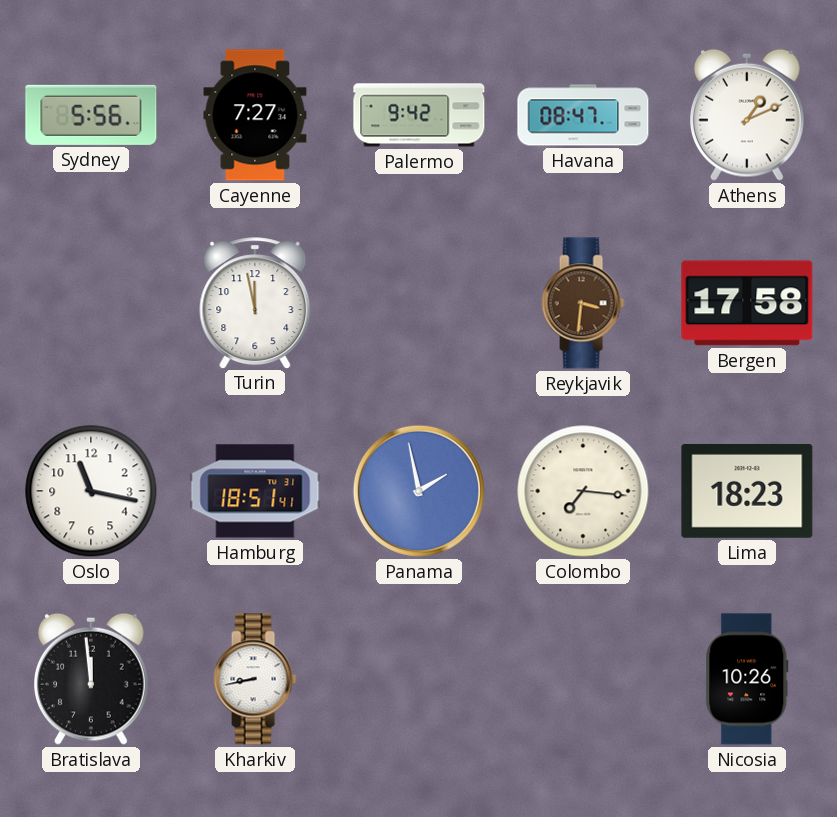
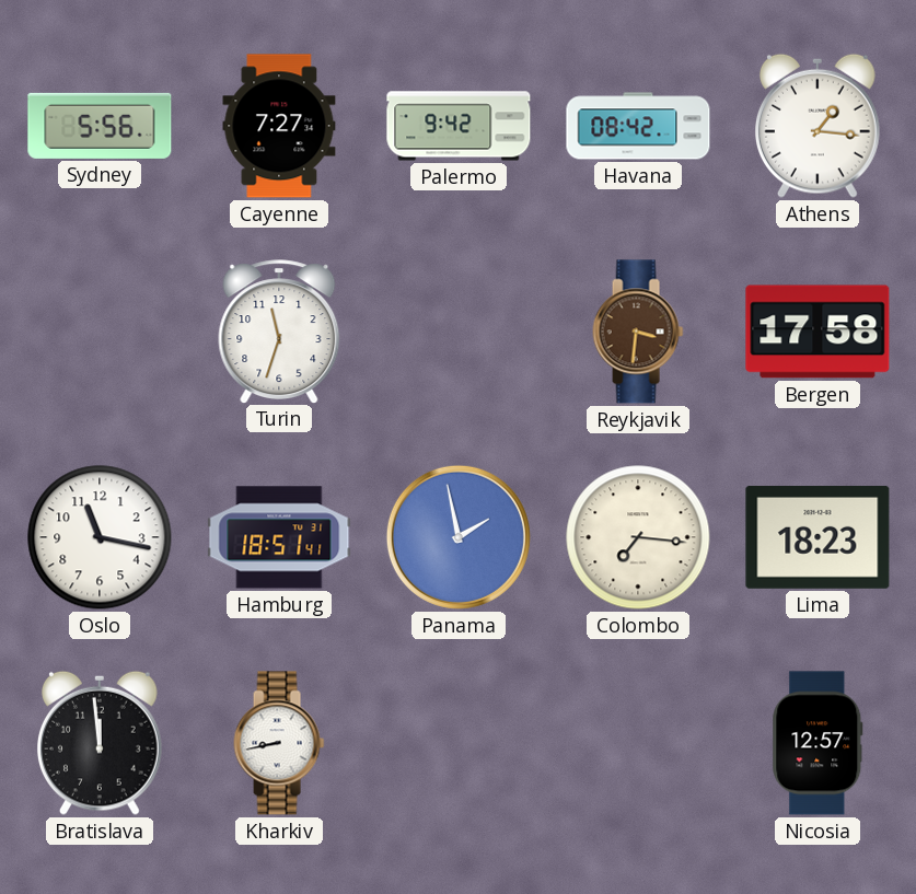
Havana: 08:47 -> 08:42 (638, 126)
Athens: 1:11 -> 1:16 (819, 126)
Turin: 11:58 -> 11:33 (279, 332)
Nicosia: 10:26 -> 12:57 (818, 743)
